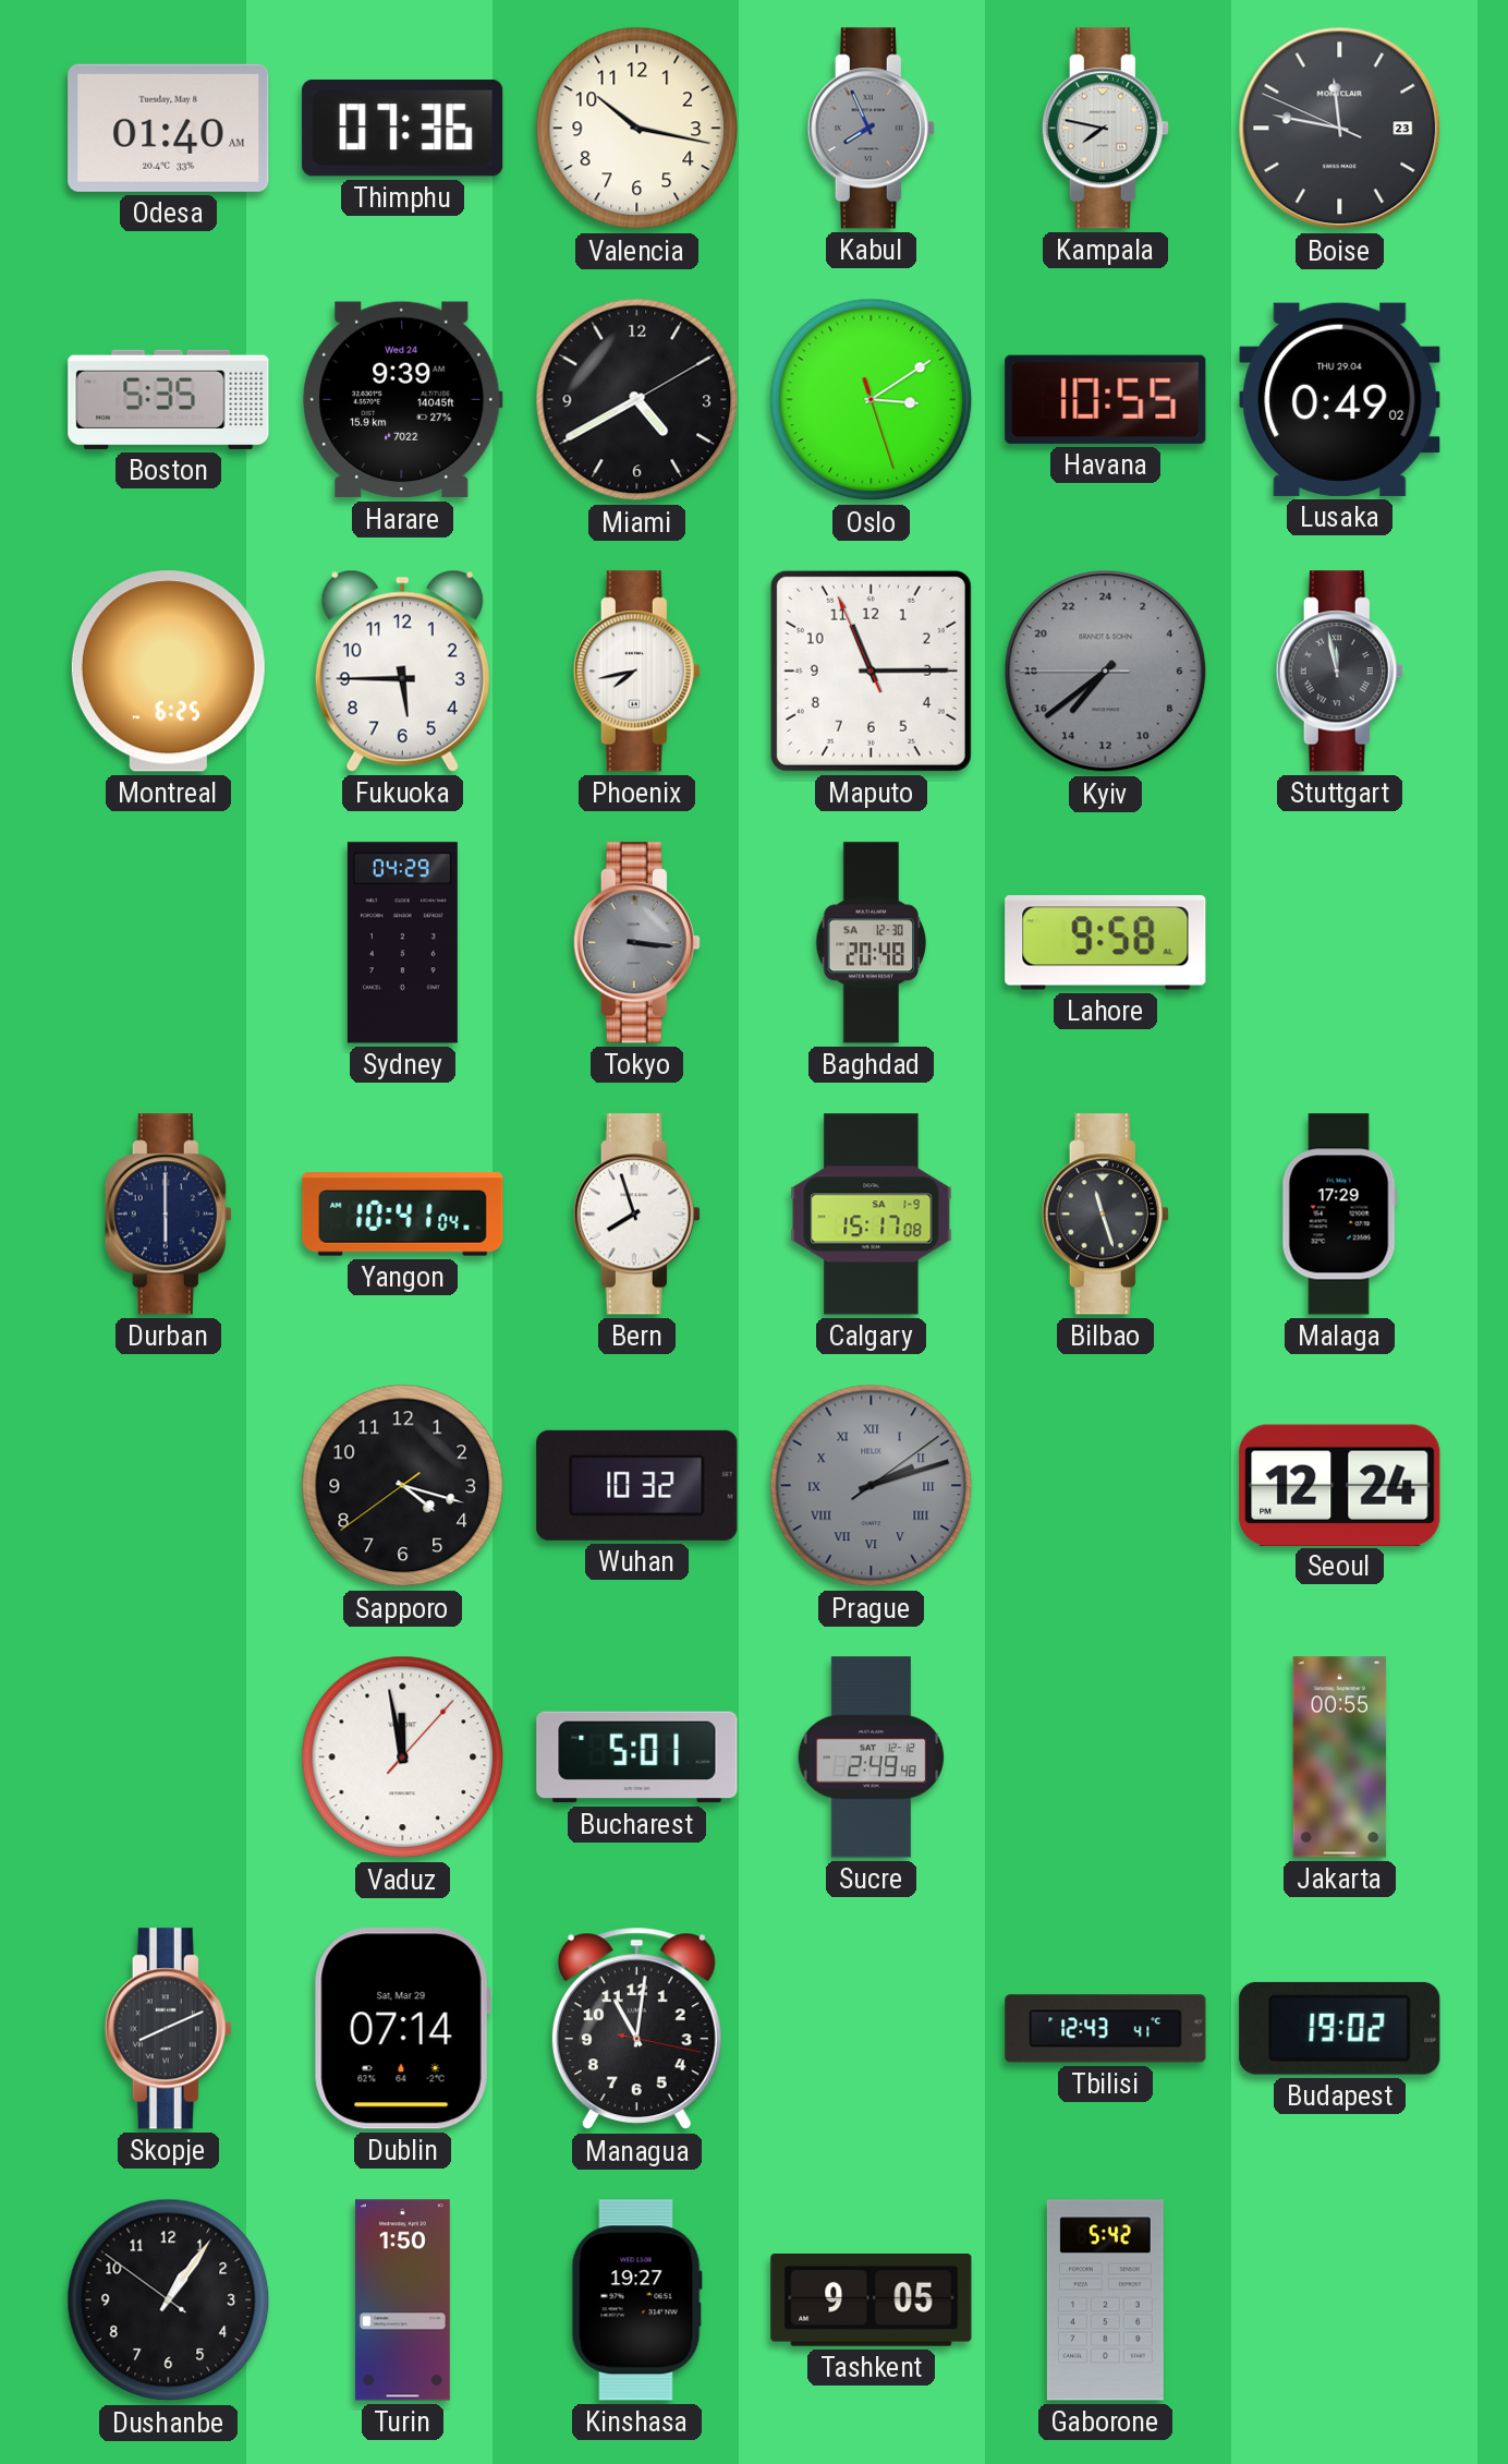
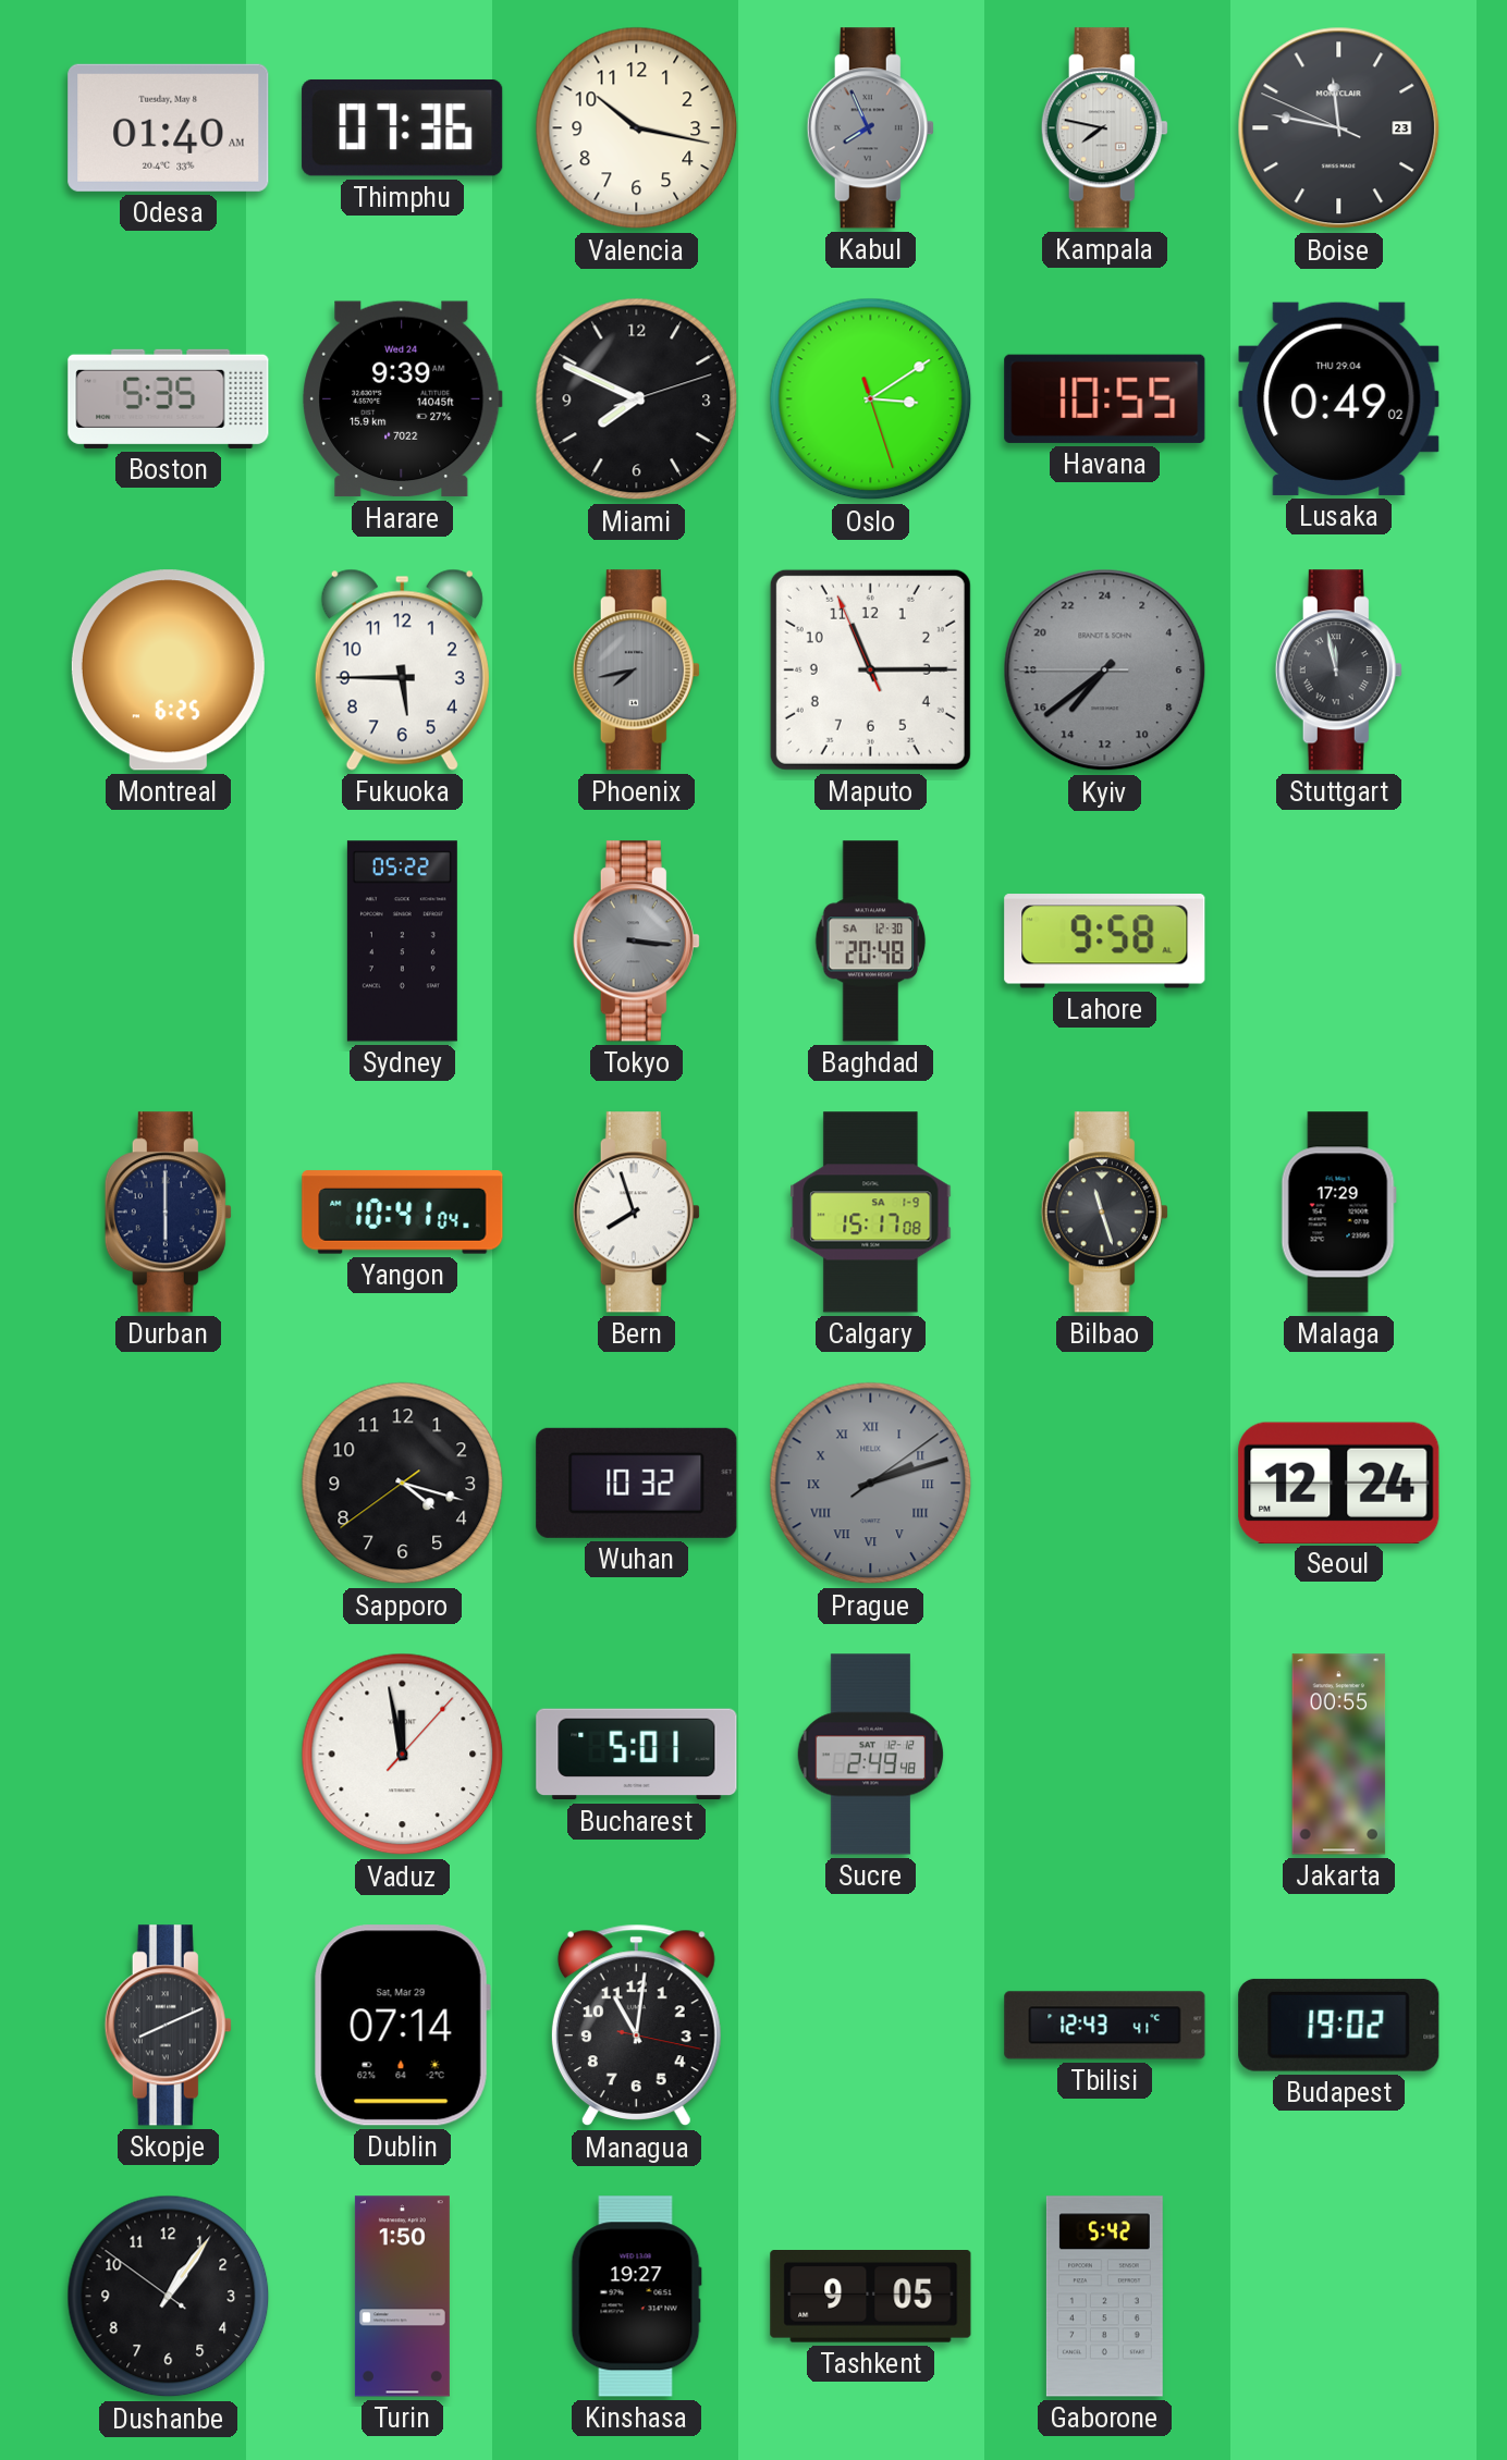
Miami: 4:40 -> 7:49 (637, 399)
Phoenix dial: white -> grey (636, 671)
Sydney: 04:29 -> 05:22 (402, 942)
